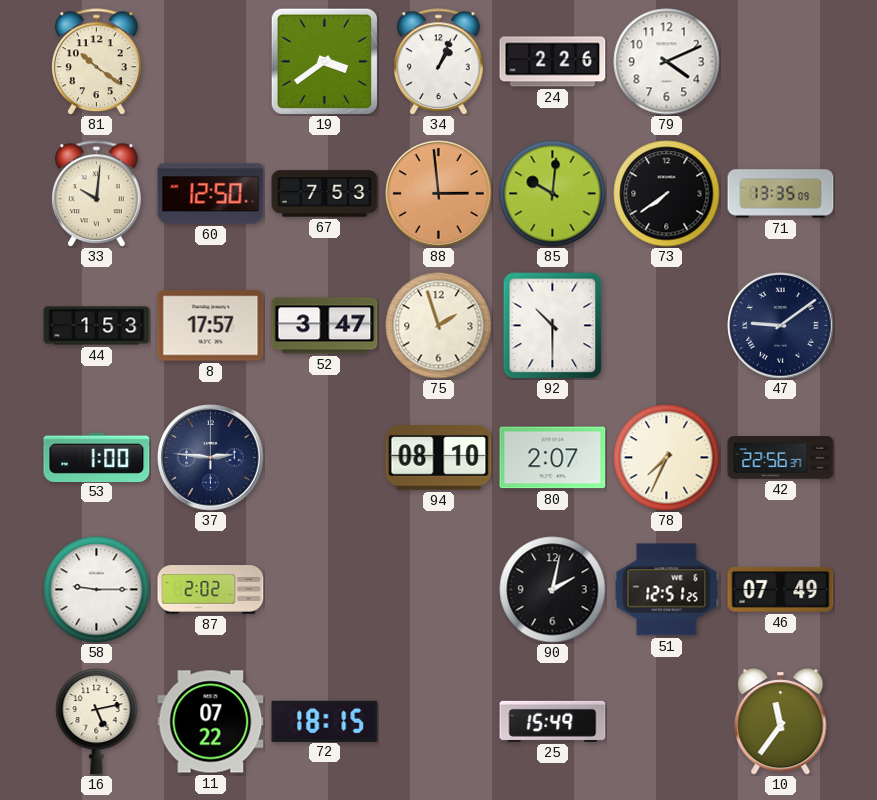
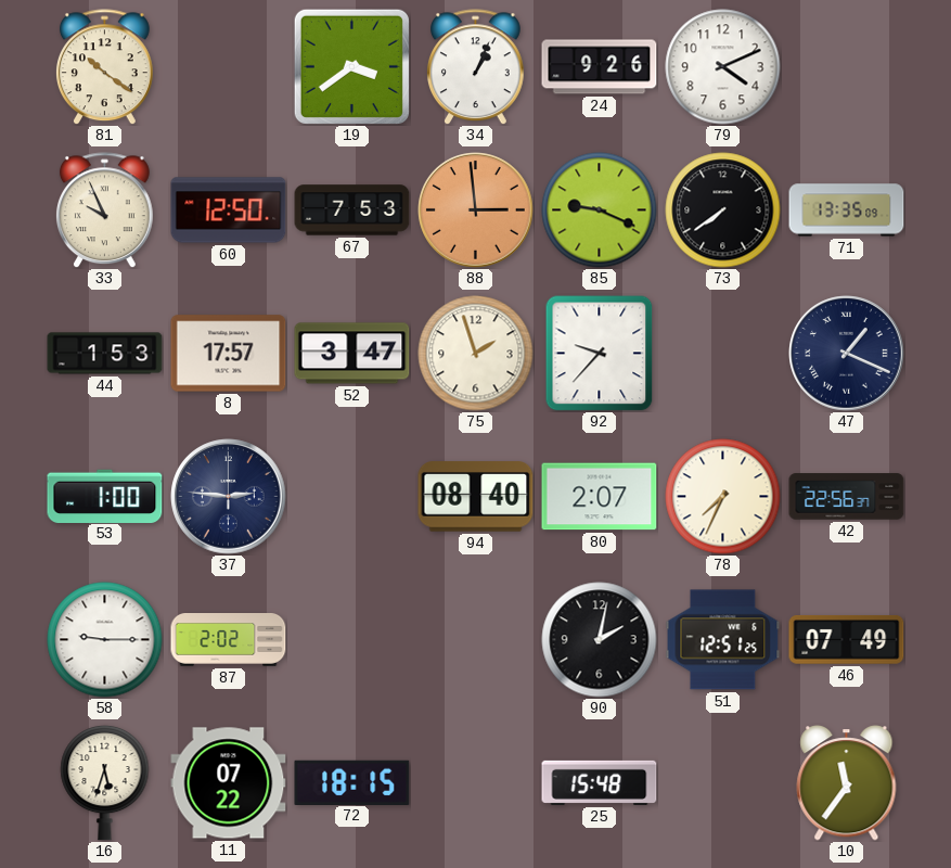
24: 2:26 -> 9:26 (600, 67)
33: 10:01 -> 9:56 (105, 210)
85: 10:01 -> 9:19 (600, 210)
92: 10:30 -> 9:37 (600, 353)
47: 9:09 -> 1:19 (847, 354)
94: 08:10 -> 08:40 (476, 497)
16: 5:13 -> 5:33 (105, 782)
25: 15:49 -> 15:48 (600, 782)
